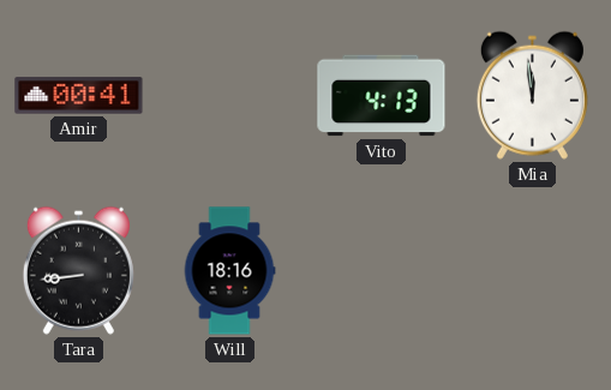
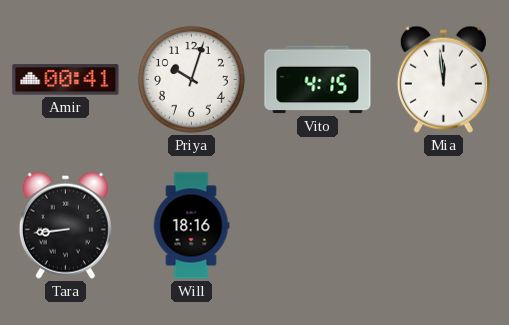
Priya: none -> 10:03 (191, 79)
Vito: 4:13 -> 4:15 (318, 80)
